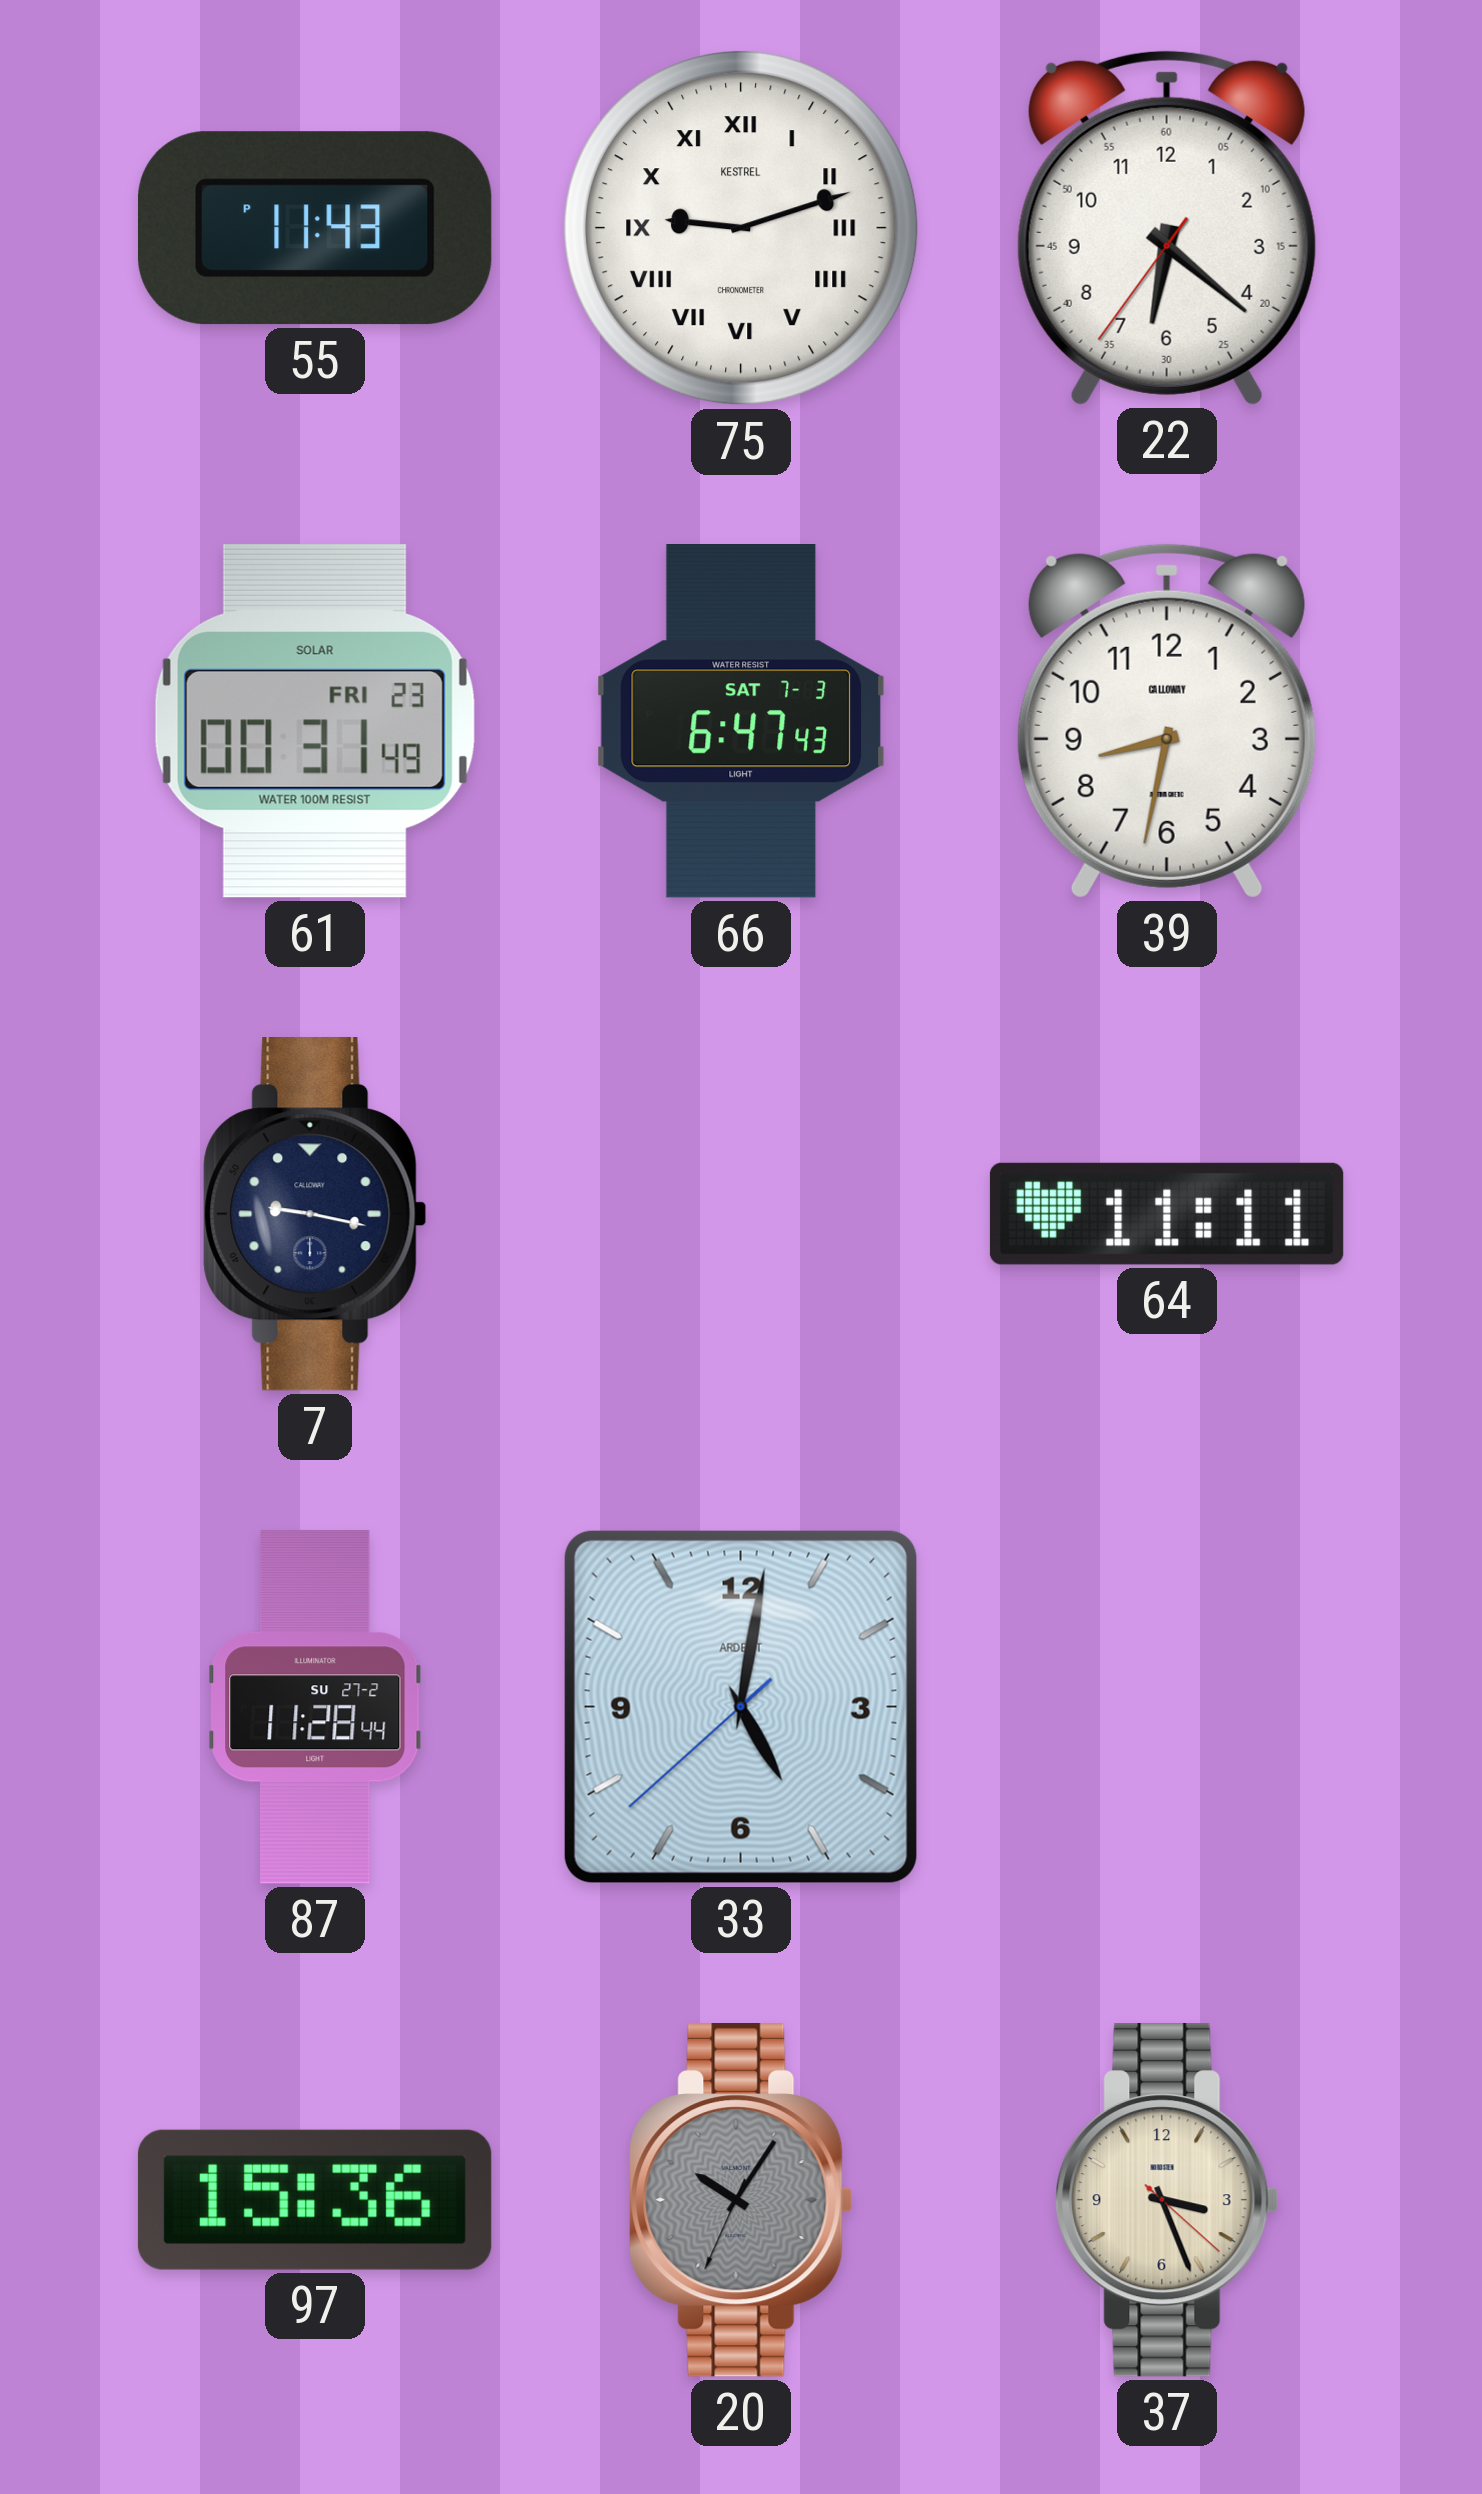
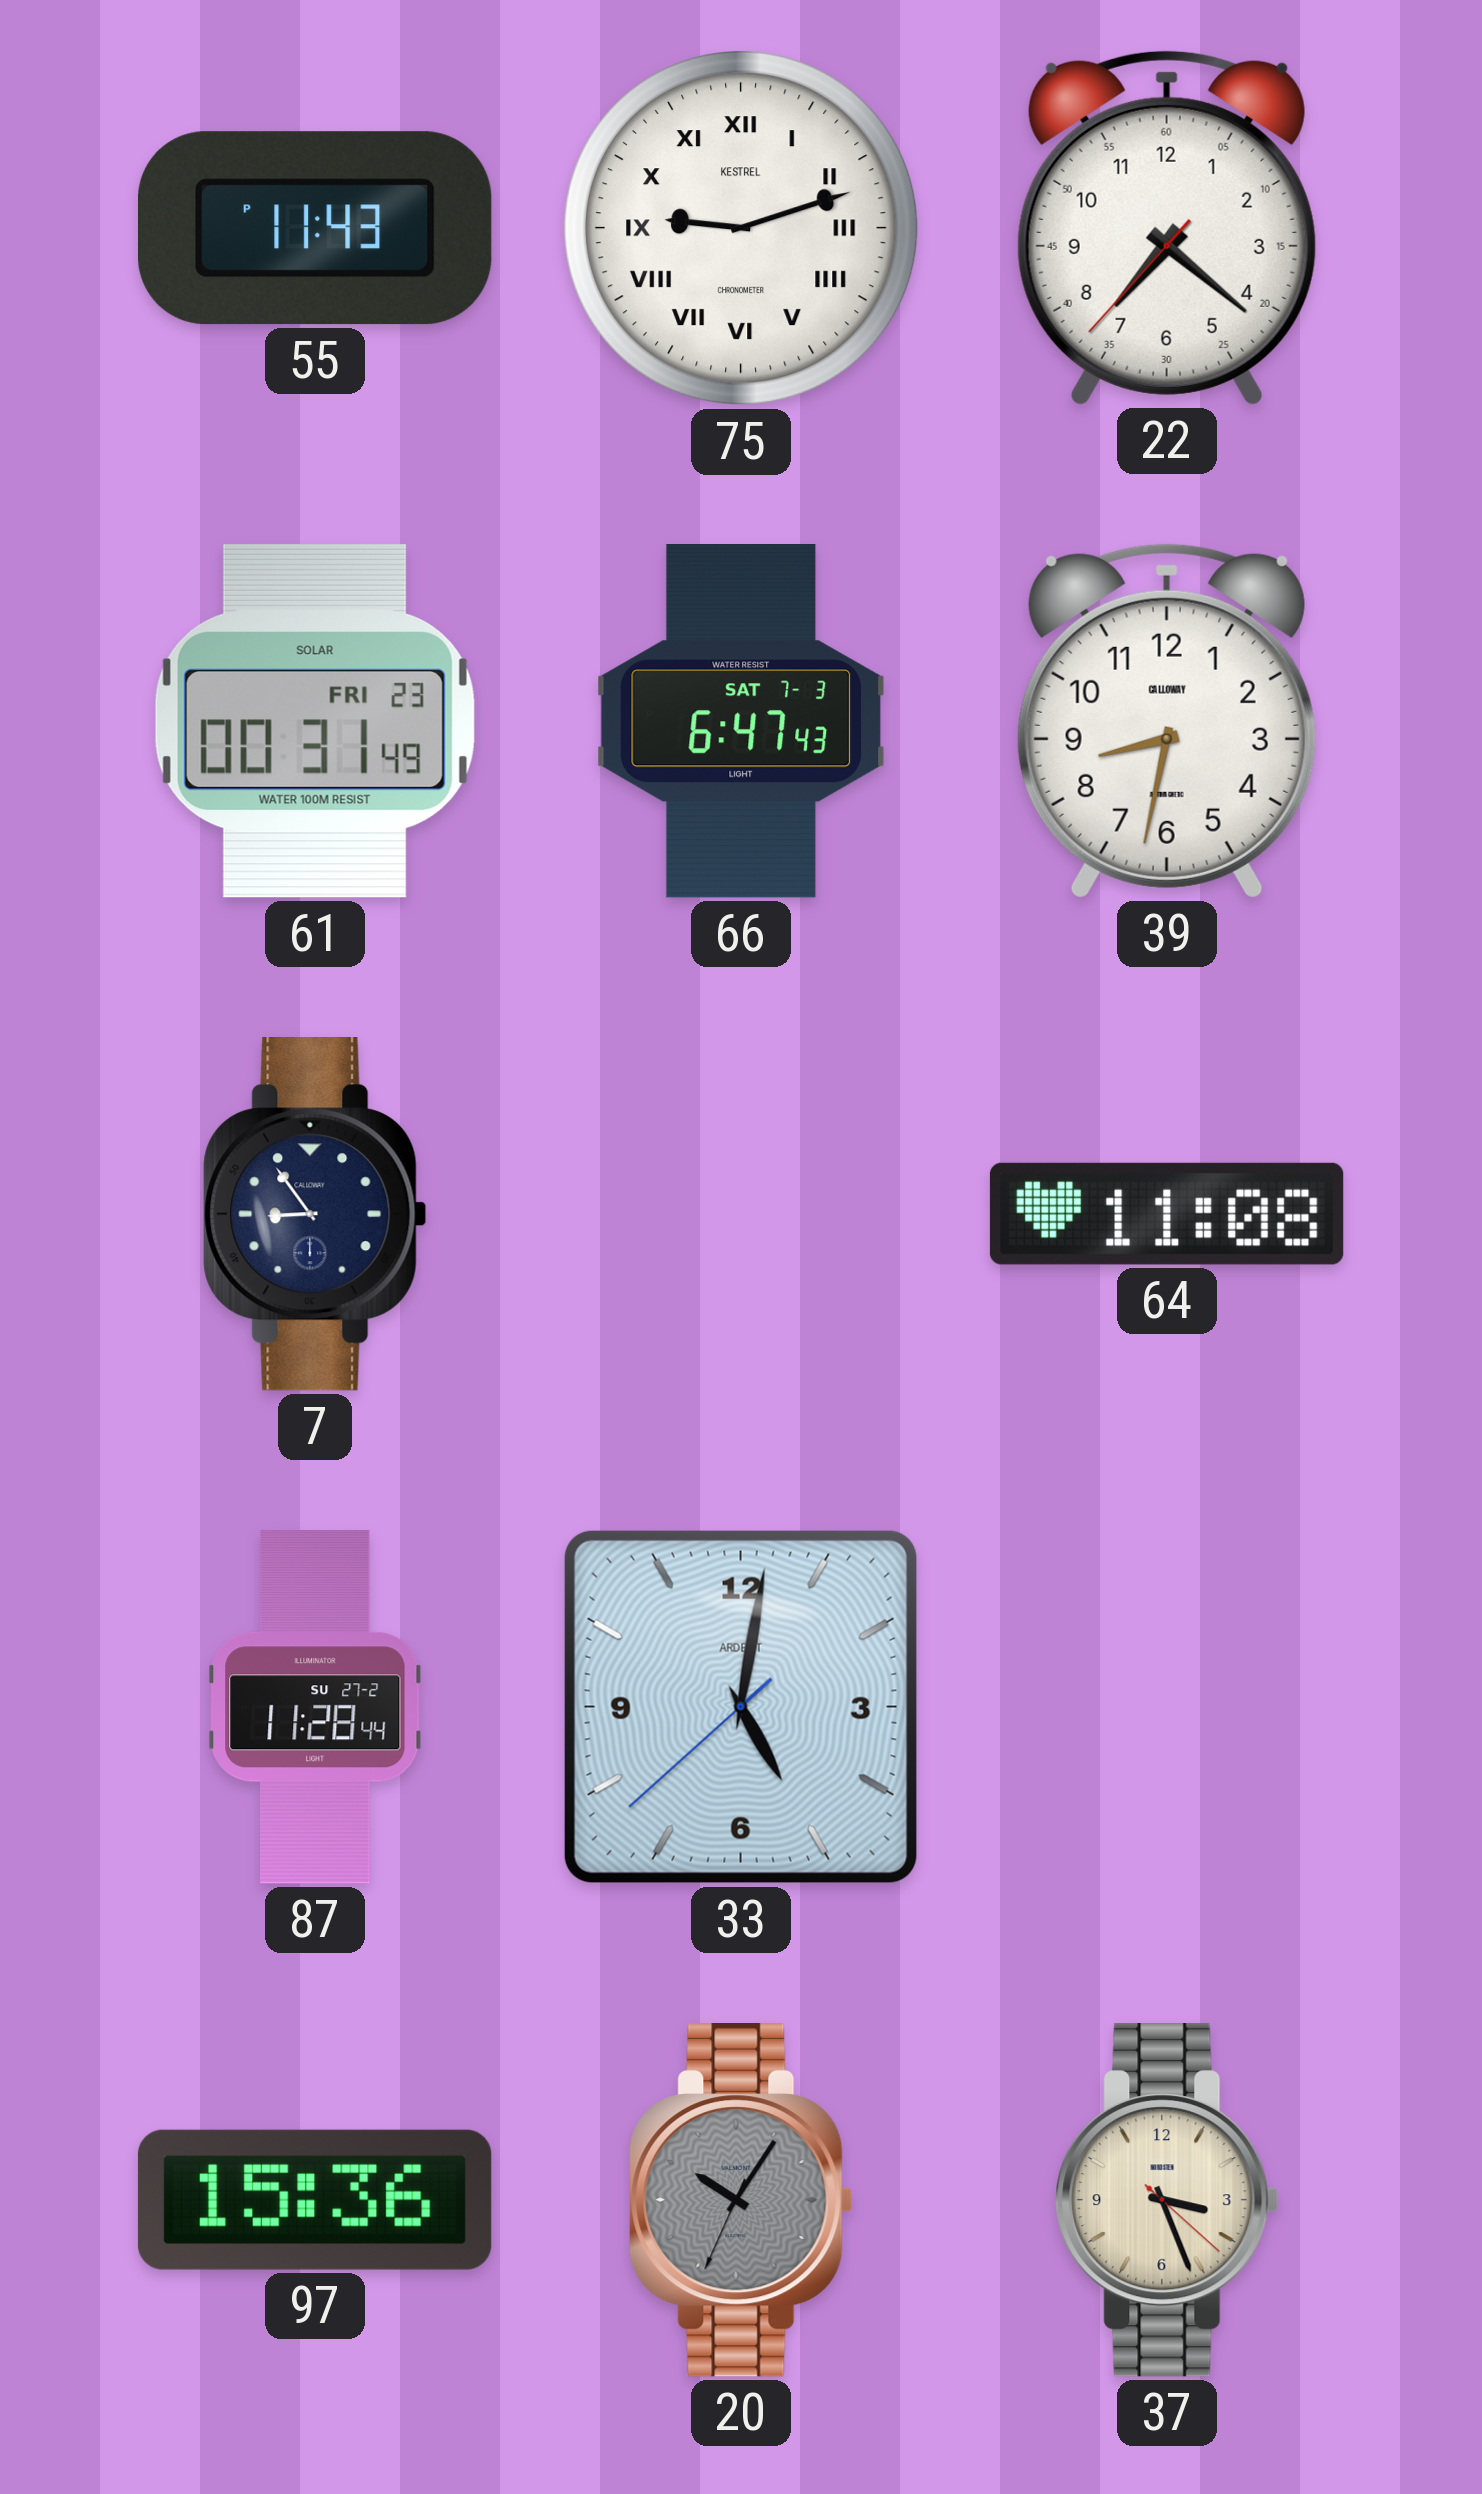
22: 6:21 -> 7:21 (1167, 228)
7: 9:17 -> 8:54 (315, 1214)
64: 11:11 -> 11:08 (1167, 1214)
